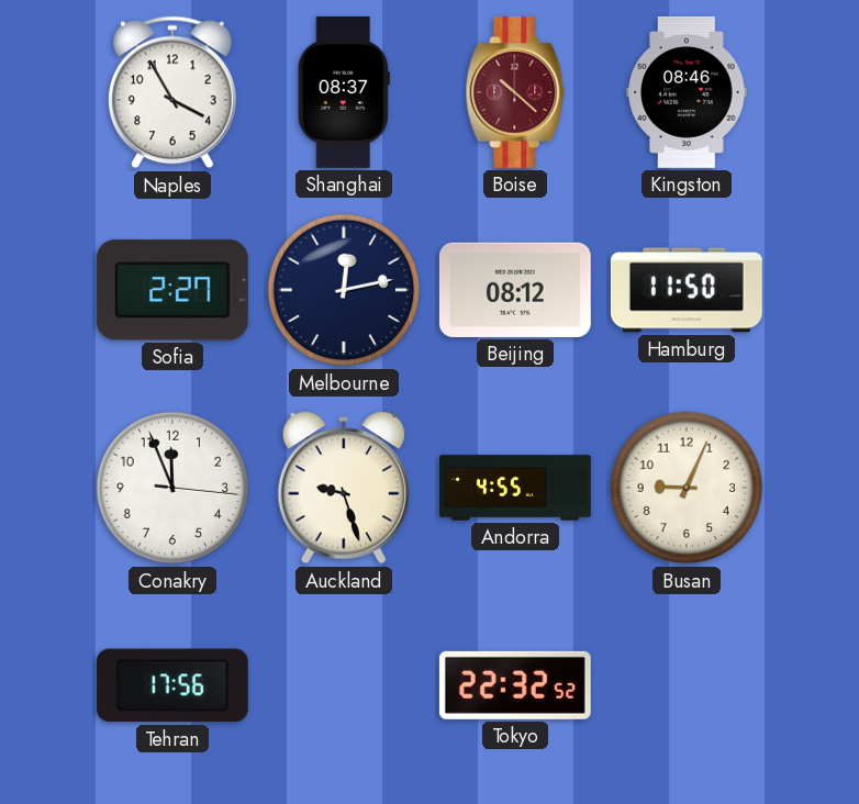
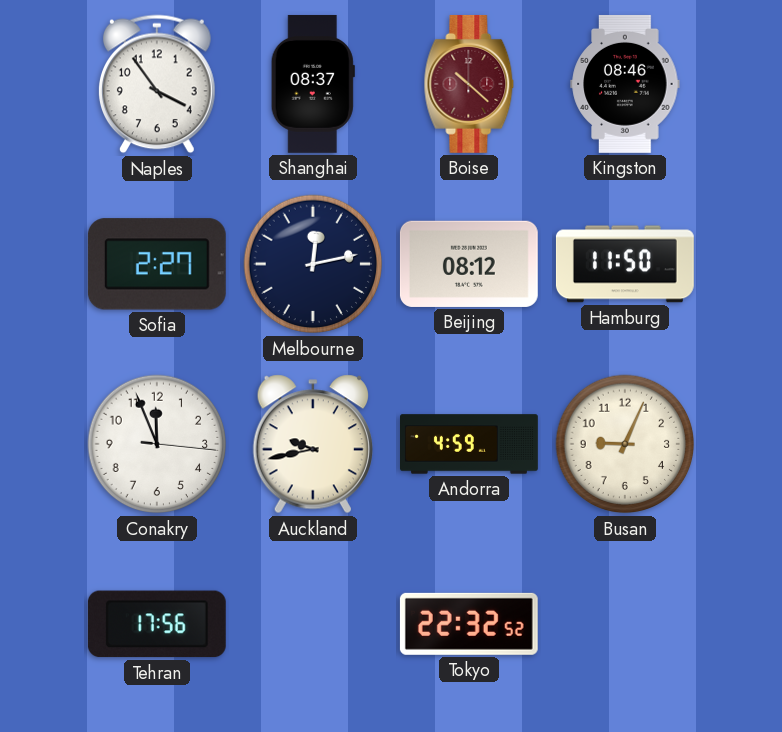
Naples: 3:55 -> 3:54 (158, 84)
Auckland: 9:27 -> 9:43 (313, 444)
Andorra: 4:55 -> 4:59 (470, 444)
